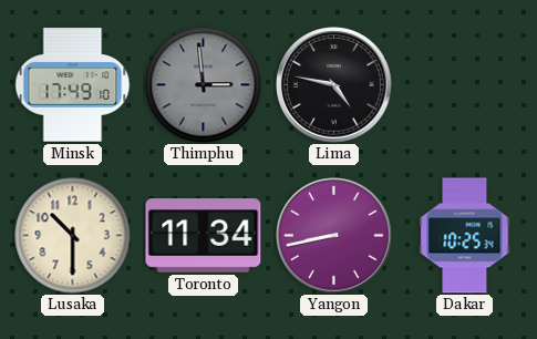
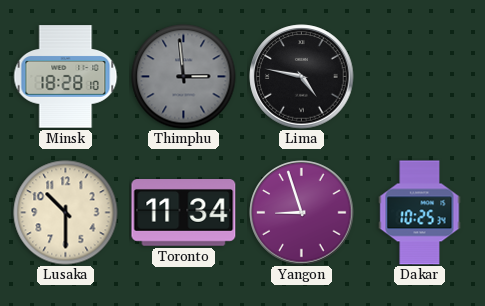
Minsk: 17:49 -> 18:28 (66, 77)
Yangon: 8:43 -> 8:57 (302, 213)
